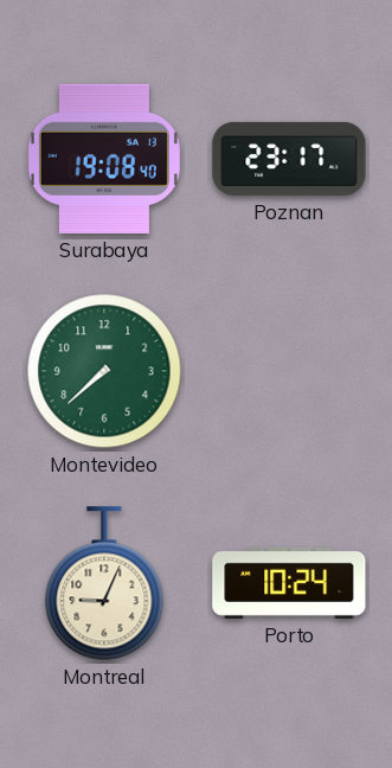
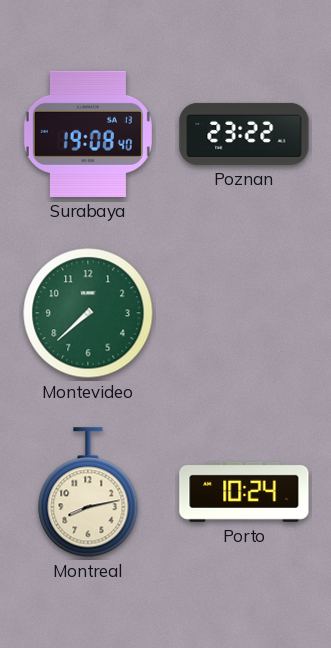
Poznan: 23:17 -> 23:22 (244, 134)
Montreal: 9:04 -> 8:13 (88, 492)
